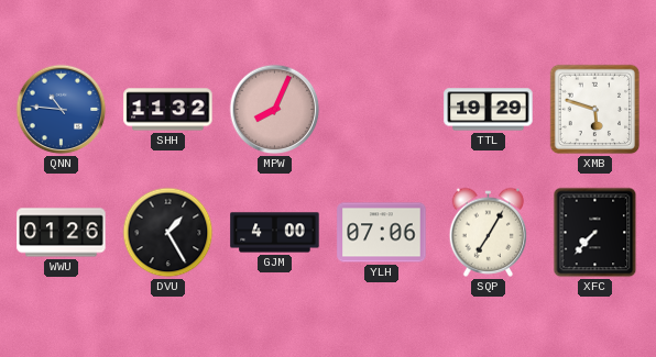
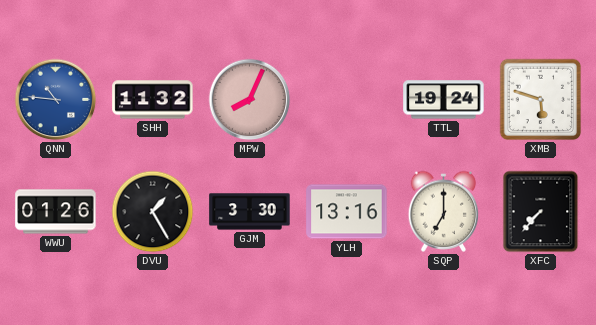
TTL: 19:29 -> 19:24 (444, 100)
GJM: 4:00 -> 3:30 (250, 212)
YLH: 07:06 -> 13:16 (347, 212)
SQP: 7:05 -> 7:00 (444, 211)
